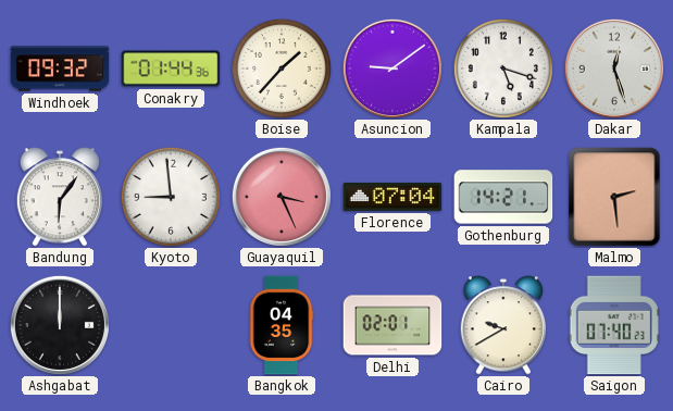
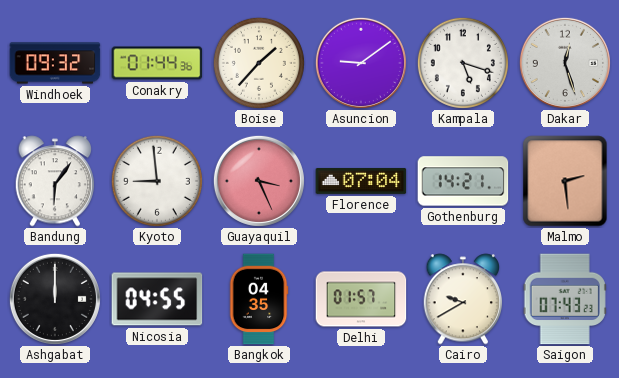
Nicosia: none -> 04:55 (157, 299)
Delhi: 02:01 -> 01:57 (361, 299)
Saigon: 07:40 -> 07:43 (565, 299)
